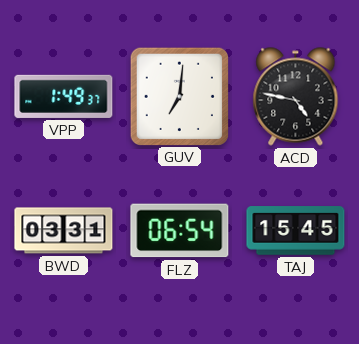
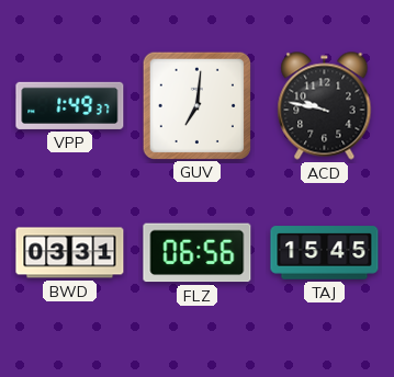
ACD: 4:47 -> 9:47 (325, 106)
FLZ: 06:54 -> 06:56 (198, 253)
